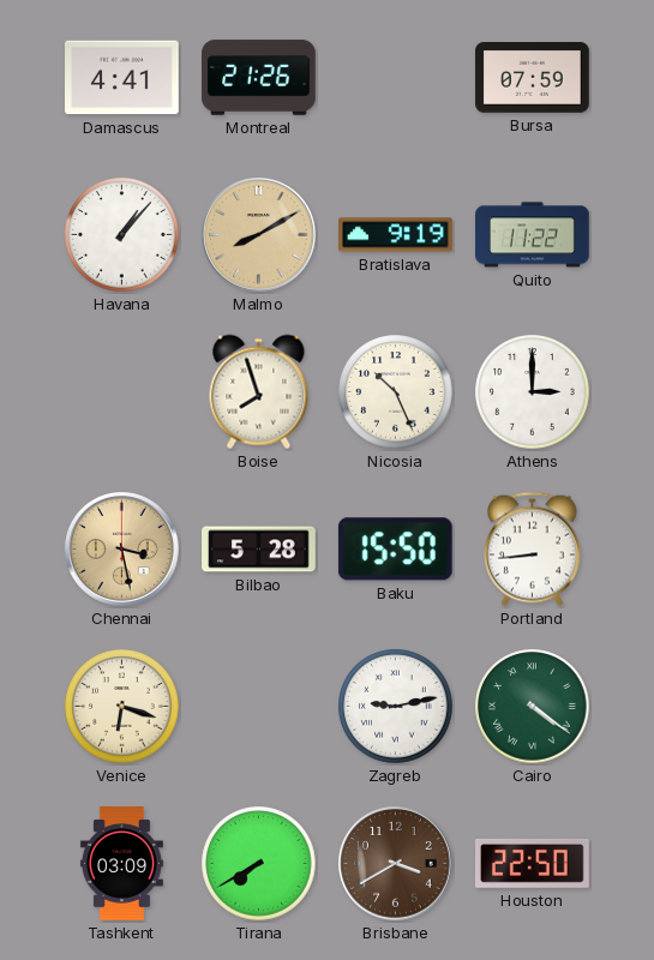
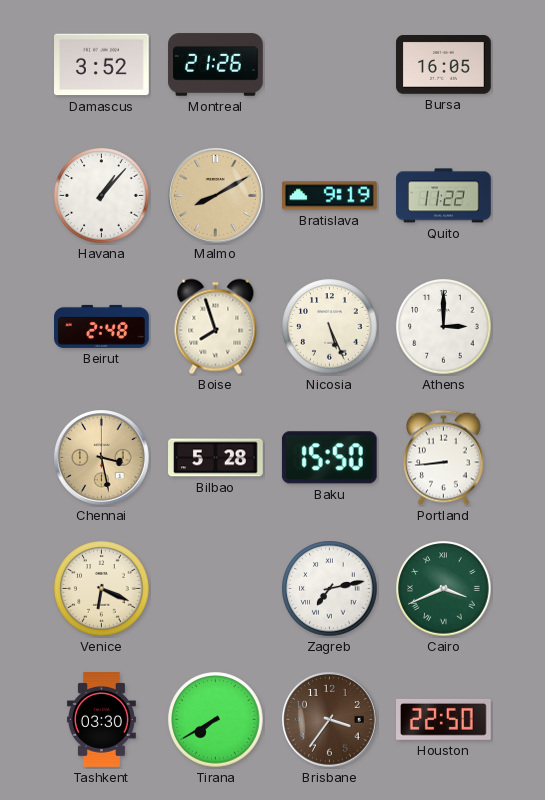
Damascus: 4:41 -> 3:52 (102, 65)
Bursa: 07:59 -> 16:05 (444, 65)
Beirut: none -> 2:48 (102, 326)
Nicosia: 10:26 -> 5:26 (330, 327)
Venice: 6:18 -> 6:19 (102, 589)
Zagreb: 9:13 -> 7:13 (330, 589)
Cairo: 4:21 -> 3:41 (444, 589)
Tashkent: 03:09 -> 03:30 (101, 720)
Brisbane: 3:40 -> 3:36 (330, 720)
